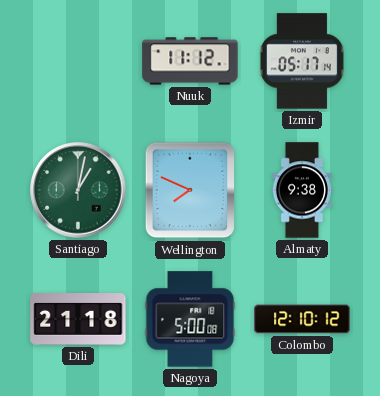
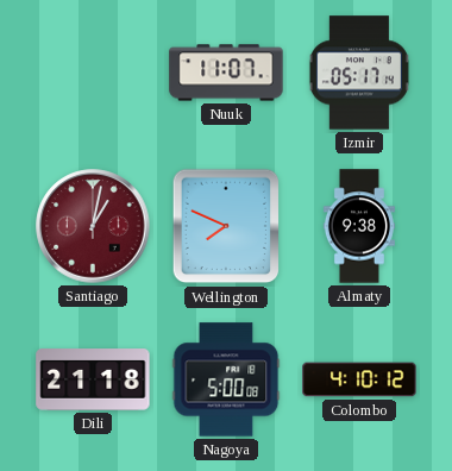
Nuuk: 11:12 -> 11:07 (226, 73)
Santiago dial: green -> burgundy (93, 226)
Colombo: 12:10 -> 4:10 (359, 379)
